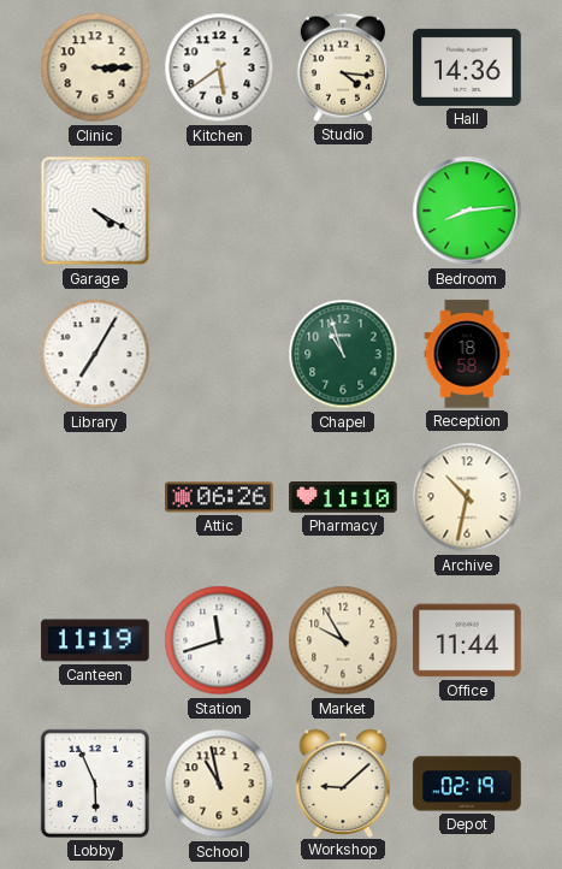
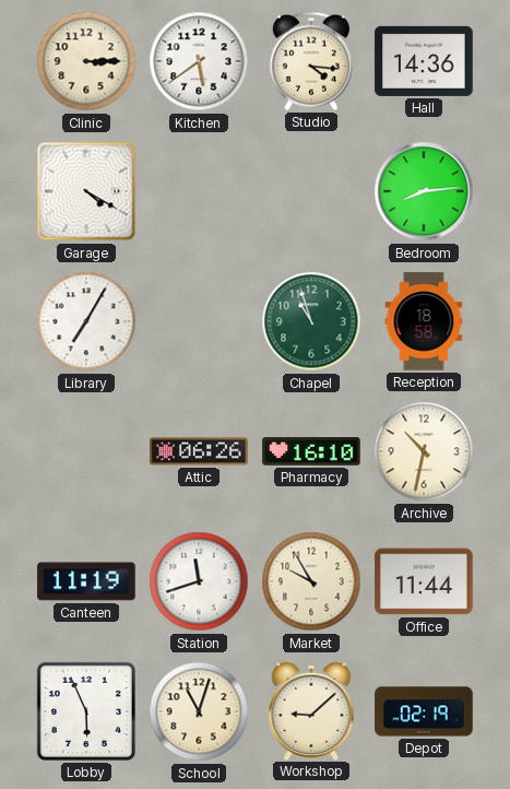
Pharmacy: 11:10 -> 16:10 (311, 452)
School: 10:58 -> 11:03 (199, 711)
